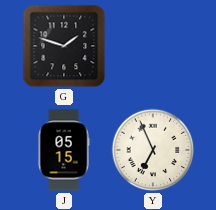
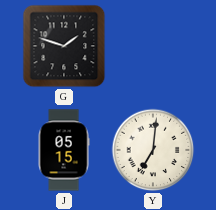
Y: 6:56 -> 7:01 (153, 150)
